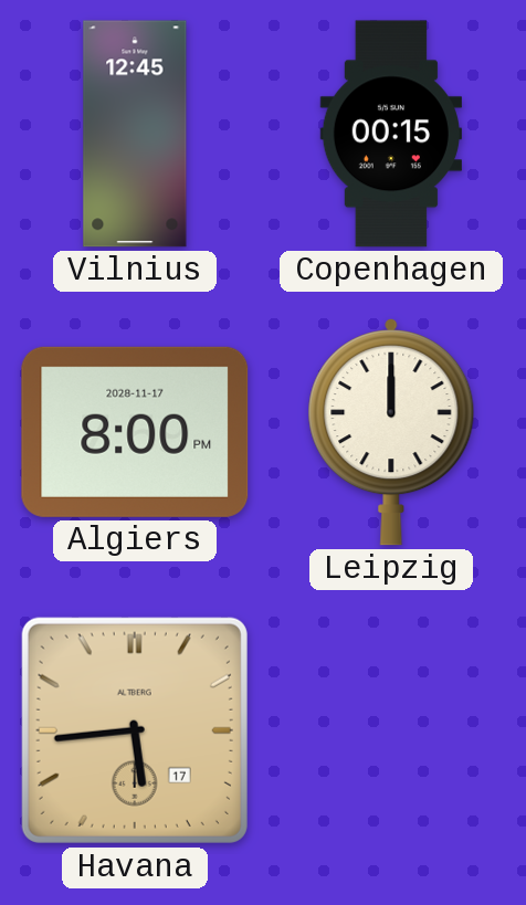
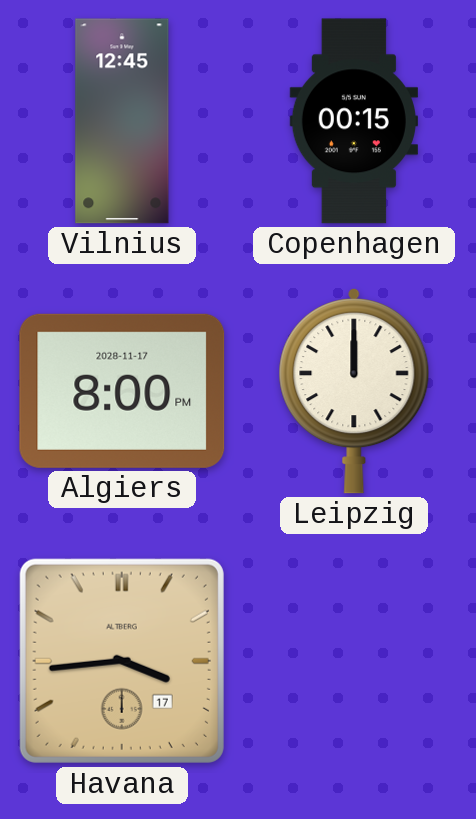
Havana: 5:44 -> 3:44 (122, 661)
